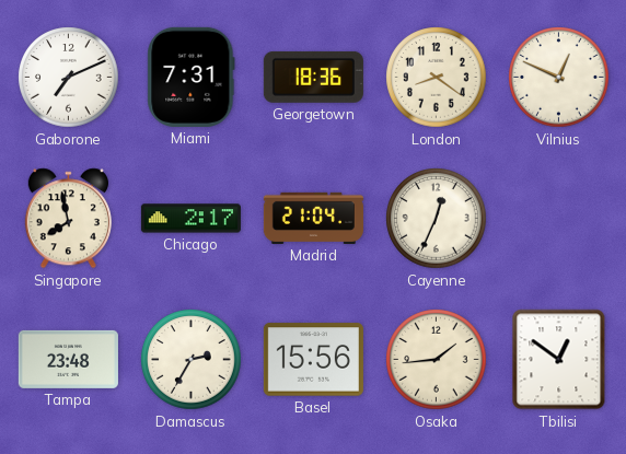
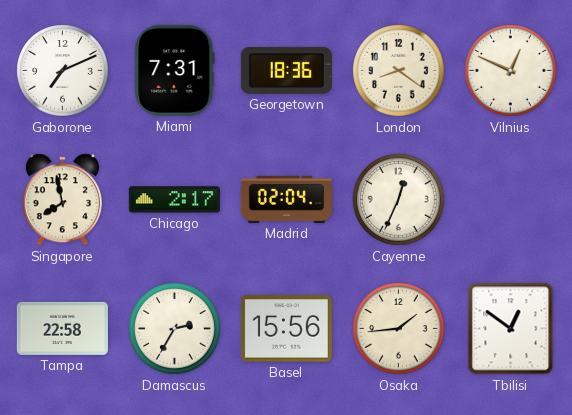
Madrid: 21:04 -> 02:04 (286, 199)
Tampa: 23:48 -> 22:58 (62, 328)
